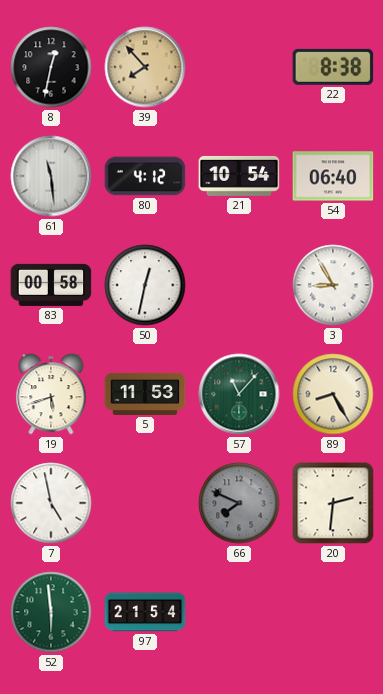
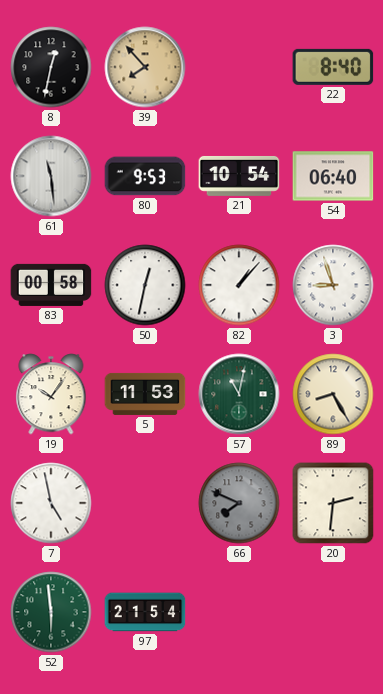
22: 8:38 -> 8:40 (333, 67)
80: 4:12 -> 9:53 (145, 176)
82: none -> 1:07 (239, 285)
3: 8:55 -> 8:57 (333, 285)
19: 5:42 -> 10:06 (51, 394)
57: 11:07 -> 11:02 (239, 394)
